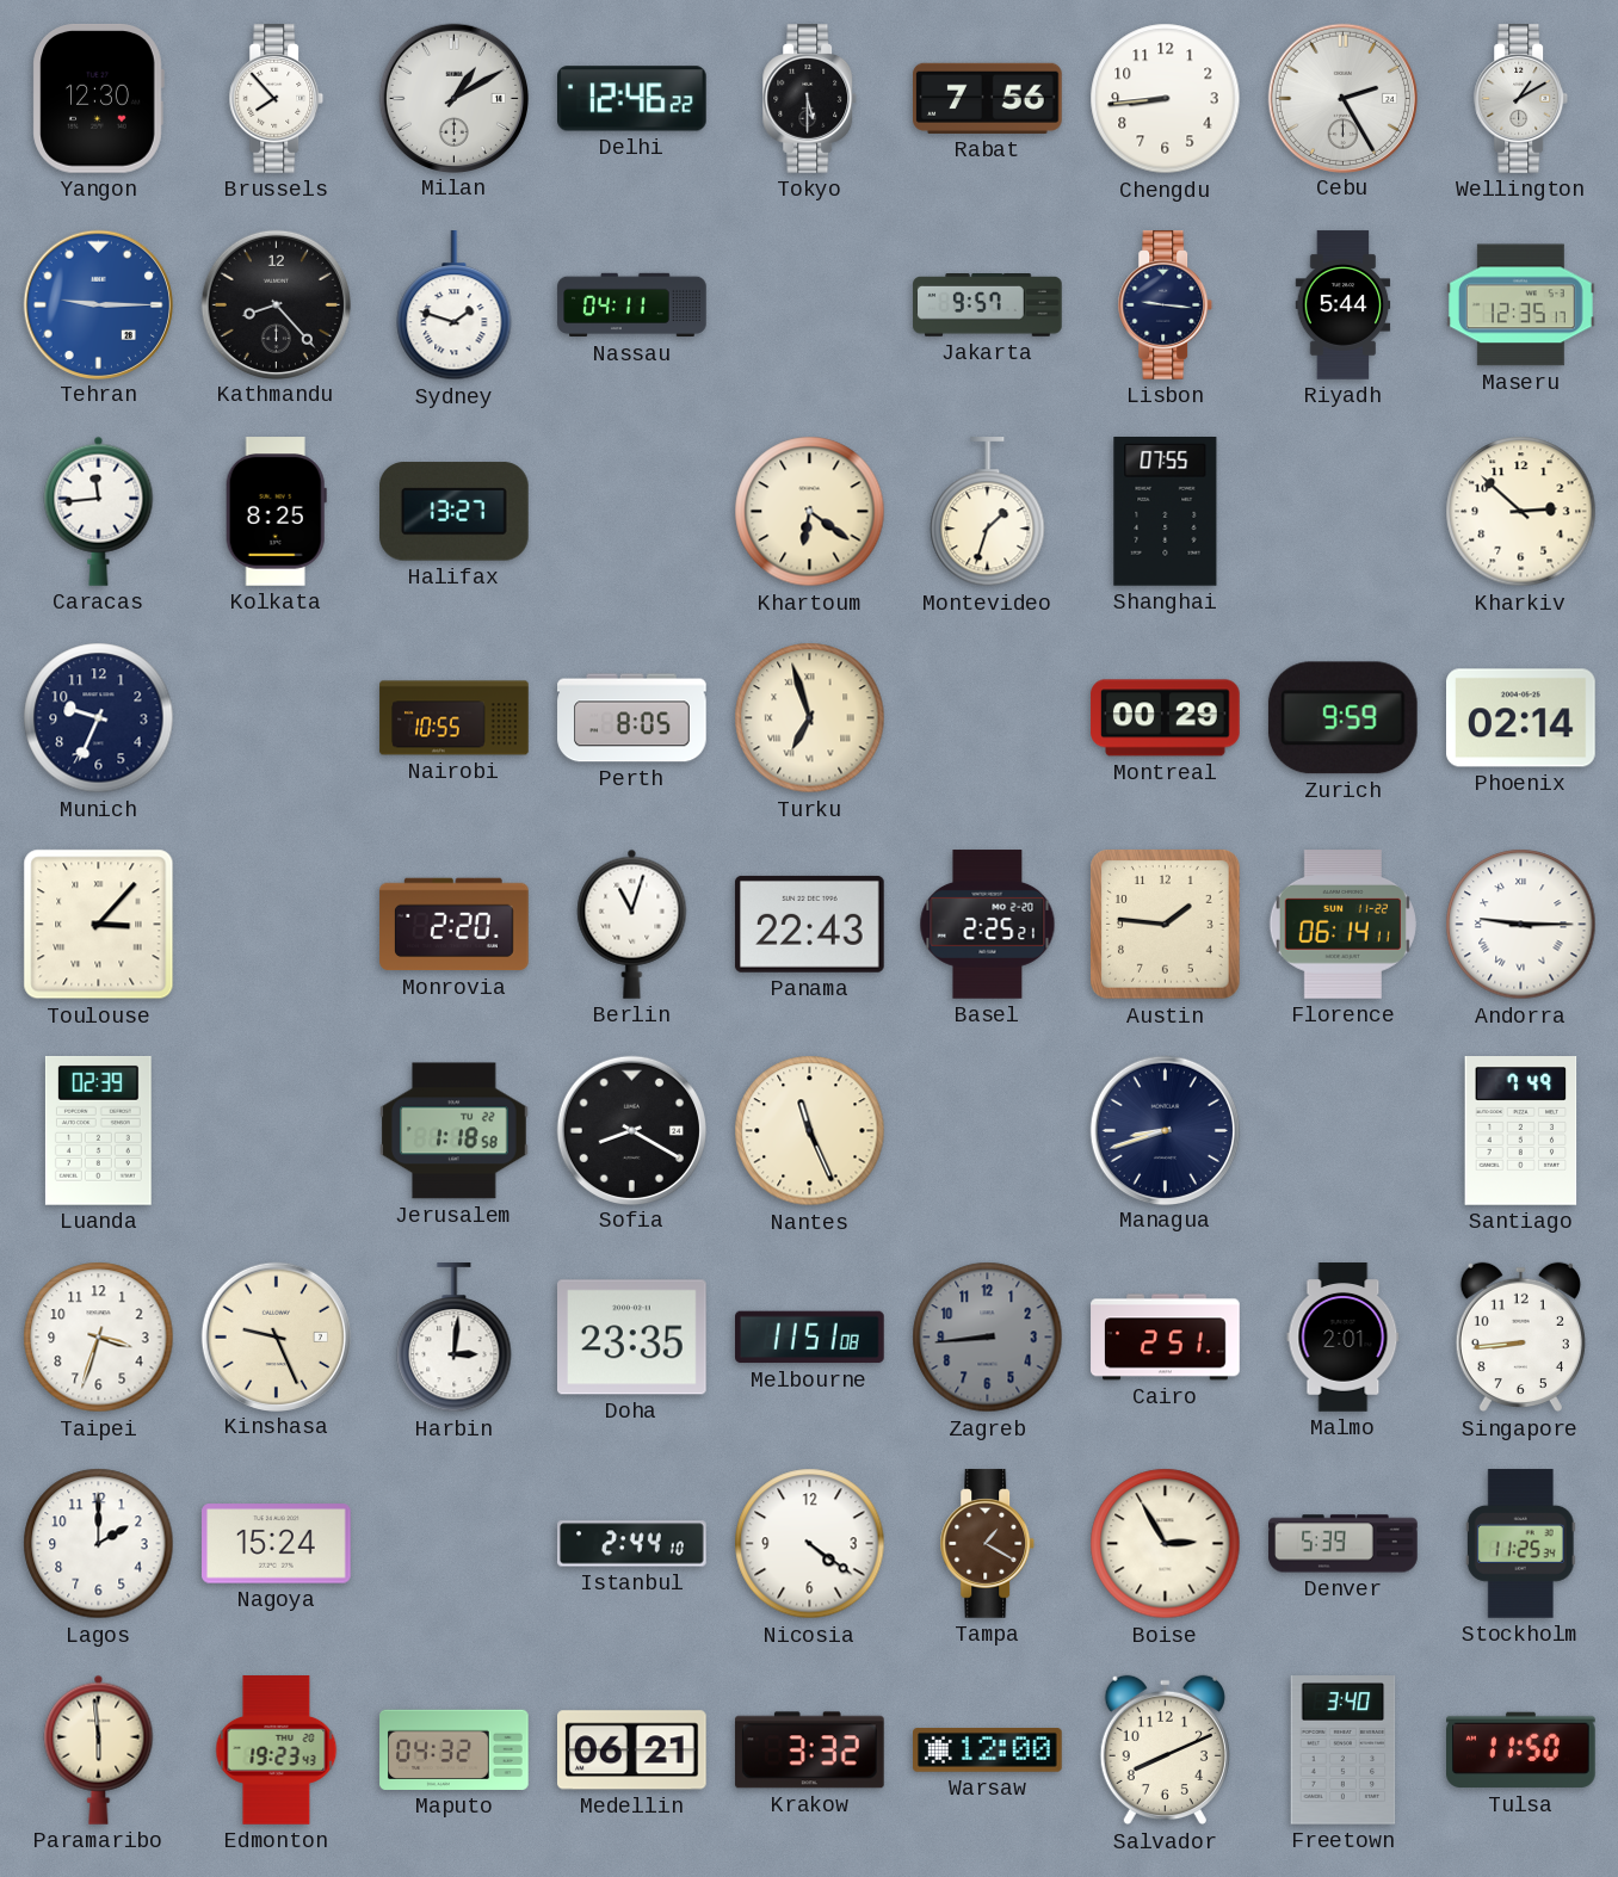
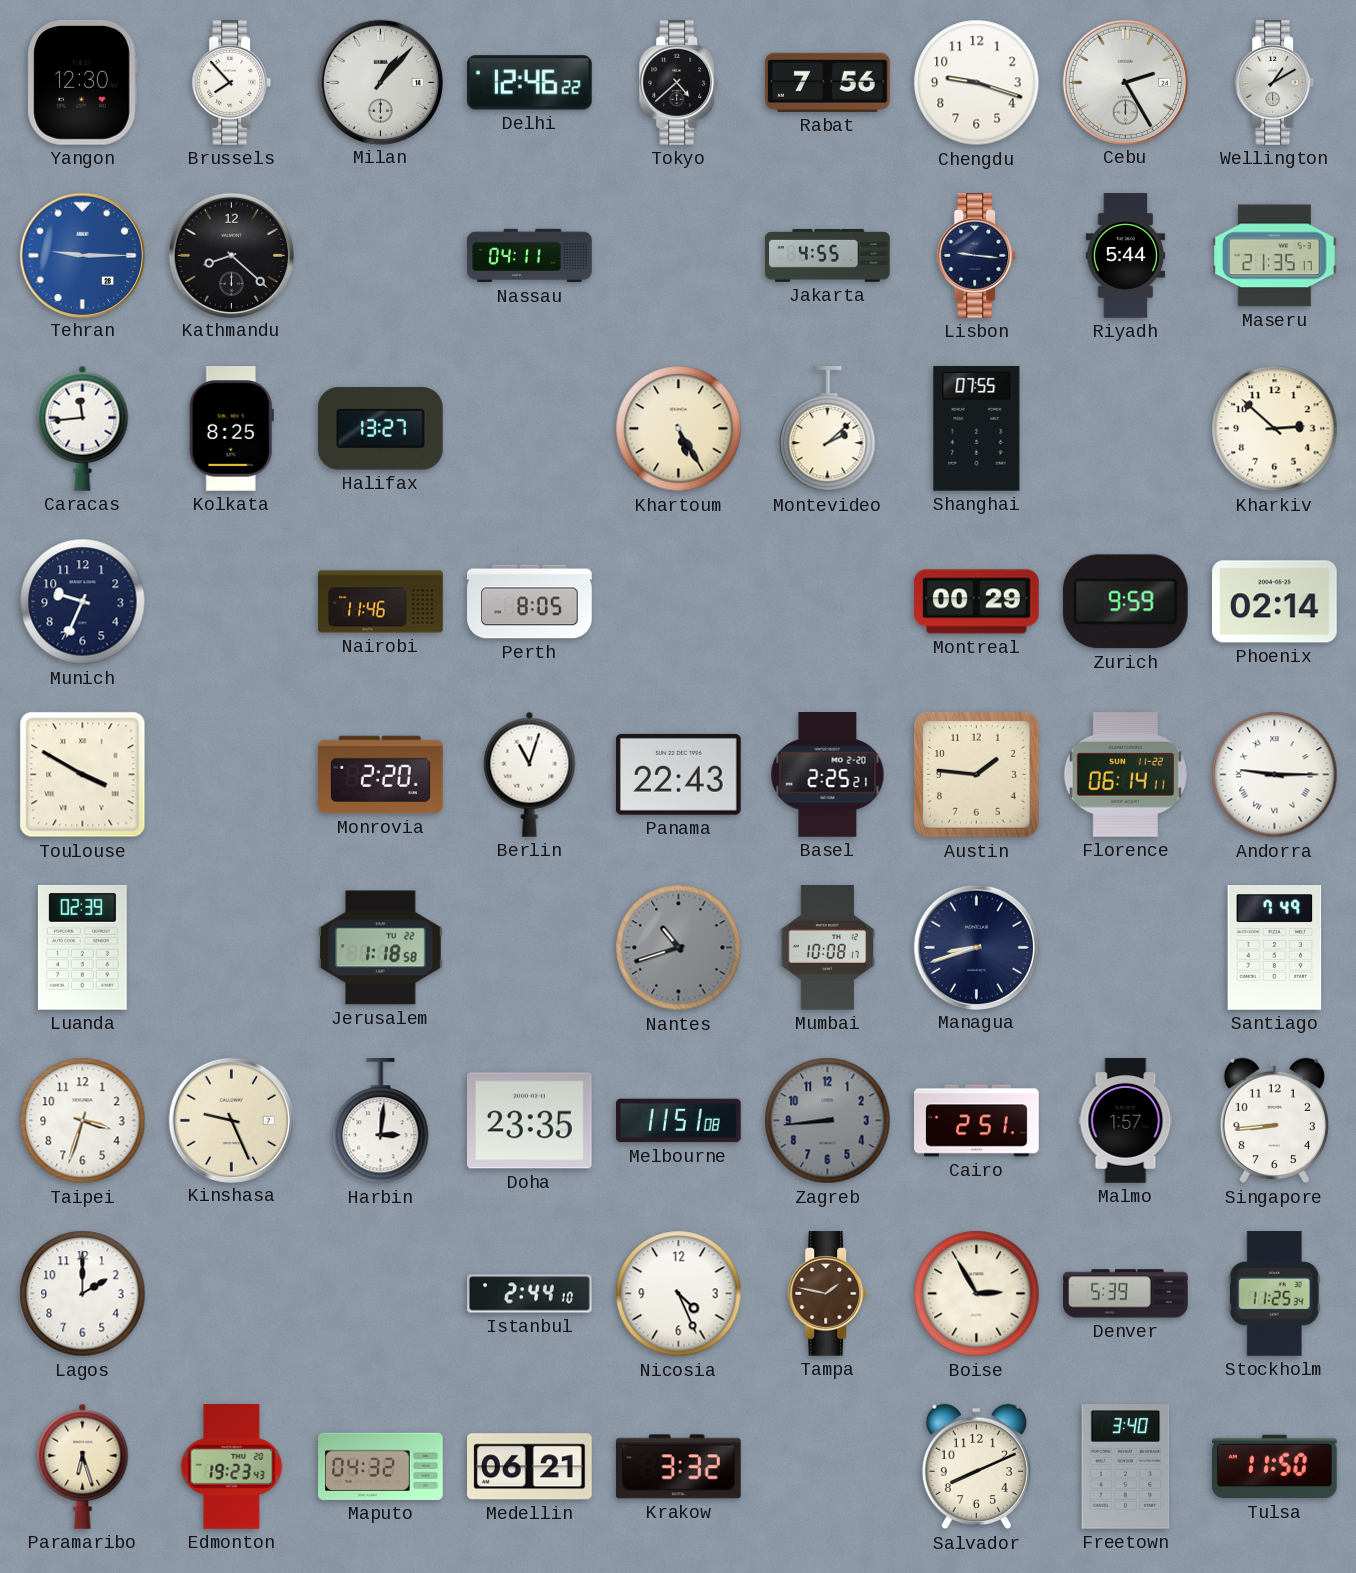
Milan: 1:10 -> 1:07 (380, 82)
Tokyo: 5:30 -> 4:38 (679, 83)
Chengdu: 8:44 -> 9:18 (977, 83)
Kathmandu: 8:23 -> 8:22 (231, 255)
Sydney: 1:48 -> none (455, 305)
Jakarta: 9:57 -> 4:55 (828, 256)
Maseru: 12:35 -> 21:35 (1275, 256)
Khartoum: 6:21 -> 5:25 (679, 429)
Montevideo: 1:33 -> 2:08 (828, 429)
Nairobi: 10:55 -> 11:46 (381, 602)
Turku: 6:57 -> none (810, 718)
Toulouse: 3:07 -> 3:50 (83, 775)
Sofia: 8:20 -> none (631, 1130)
Nantes: 11:26 -> 10:42 (679, 948)
Nantes dial: cream -> grey (679, 948)
Mumbai: none -> 10:08 (828, 948)
Malmo: 2:01 -> 1:57 (1126, 1121)
Nagoya: 15:24 -> none (277, 1544)
Nicosia: 4:21 -> 4:26 (679, 1294)
Tampa: 1:20 -> 1:47 (828, 1294)
Paramaribo: 5:59 -> 6:27 (83, 1466)
Warsaw: 12:00 -> none (988, 1751)
